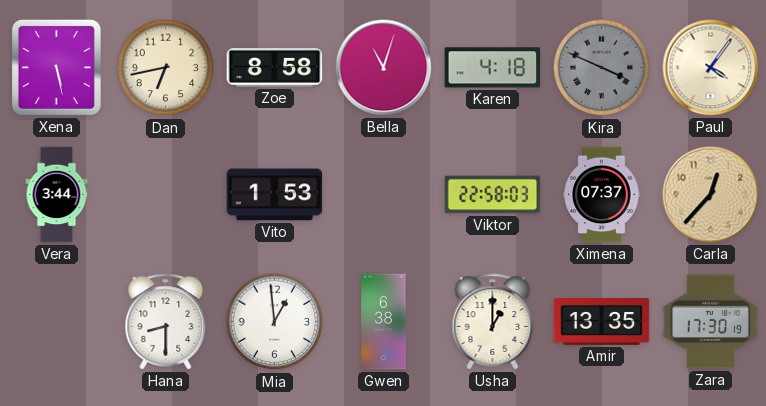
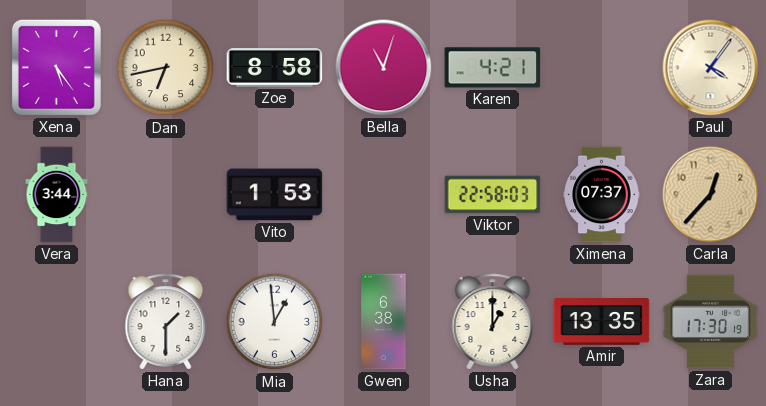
Xena: 5:28 -> 5:24 (56, 67)
Karen: 4:18 -> 4:21 (493, 68)
Kira: 3:49 -> none (602, 68)
Hana: 8:30 -> 1:30 (166, 322)
